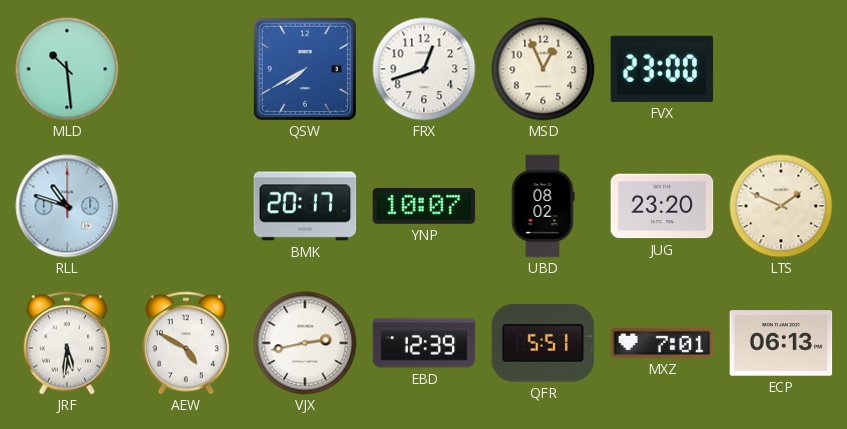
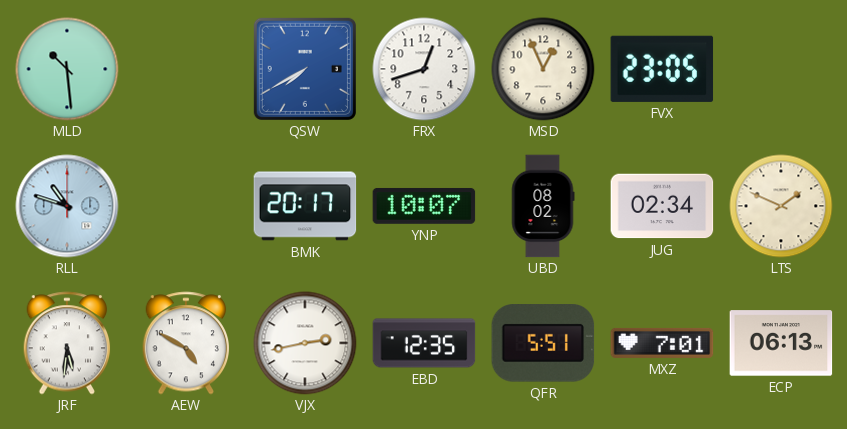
FVX: 23:00 -> 23:05 (662, 69)
JUG: 23:20 -> 02:34 (662, 206)
EBD: 12:39 -> 12:35 (424, 343)
